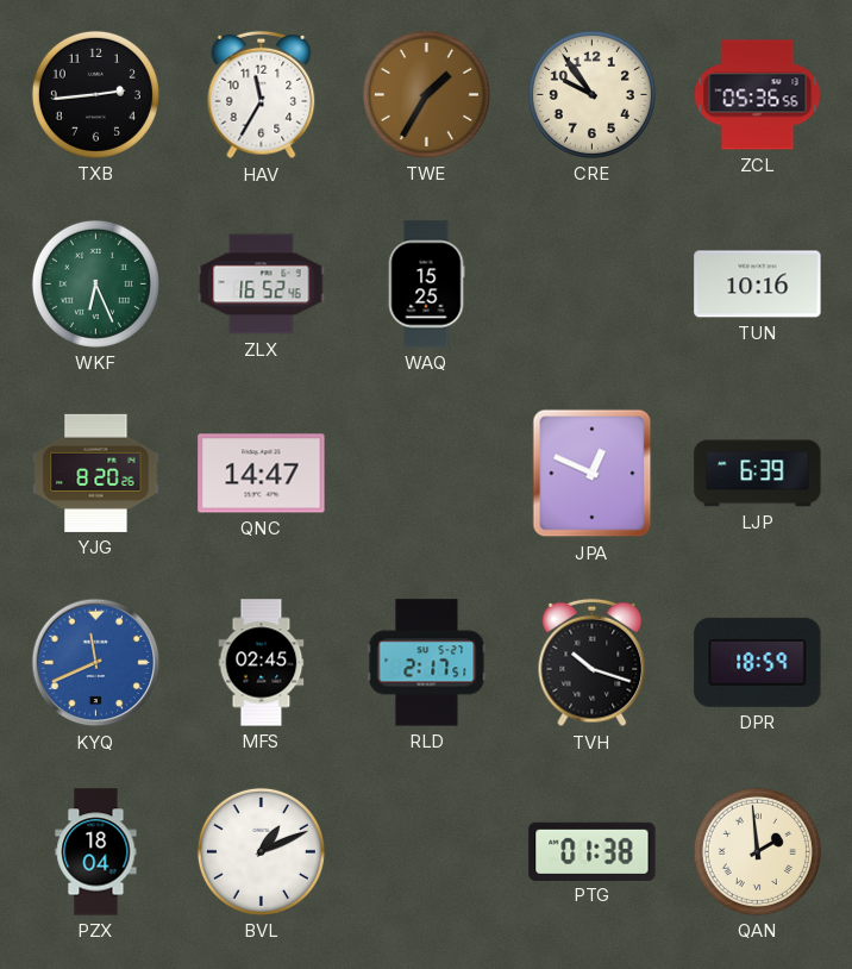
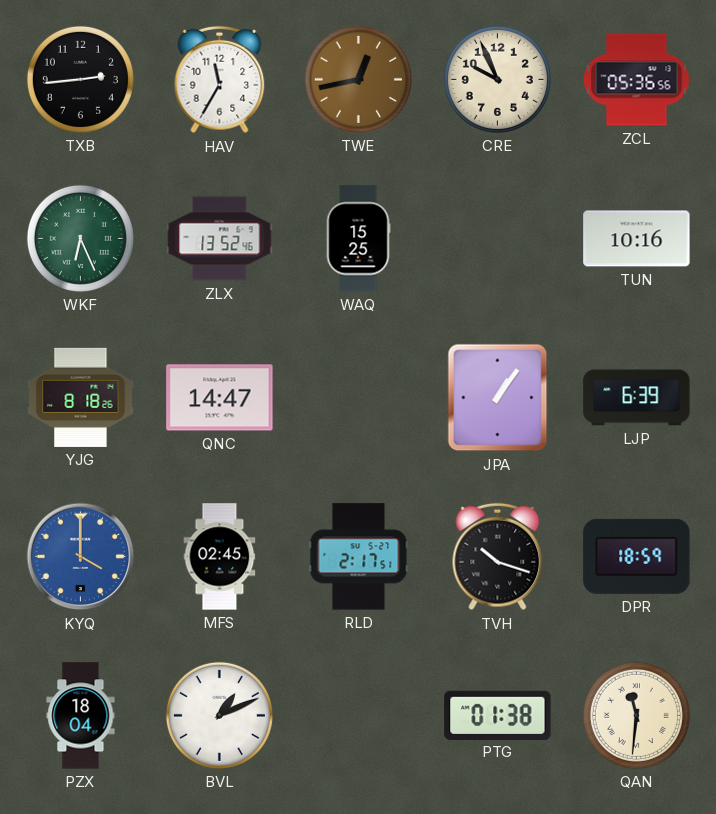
TWE: 1:35 -> 12:43 (358, 79)
CRE: 9:54 -> 9:56 (497, 79)
ZLX: 16:52 -> 13:52 (220, 239)
YJG: 8:20 -> 8:18 (81, 397)
JPA: 12:49 -> 1:06 (498, 398)
KYQ: 11:41 -> 4:00 (81, 557)
QAN: 1:59 -> 11:31 (636, 715)
